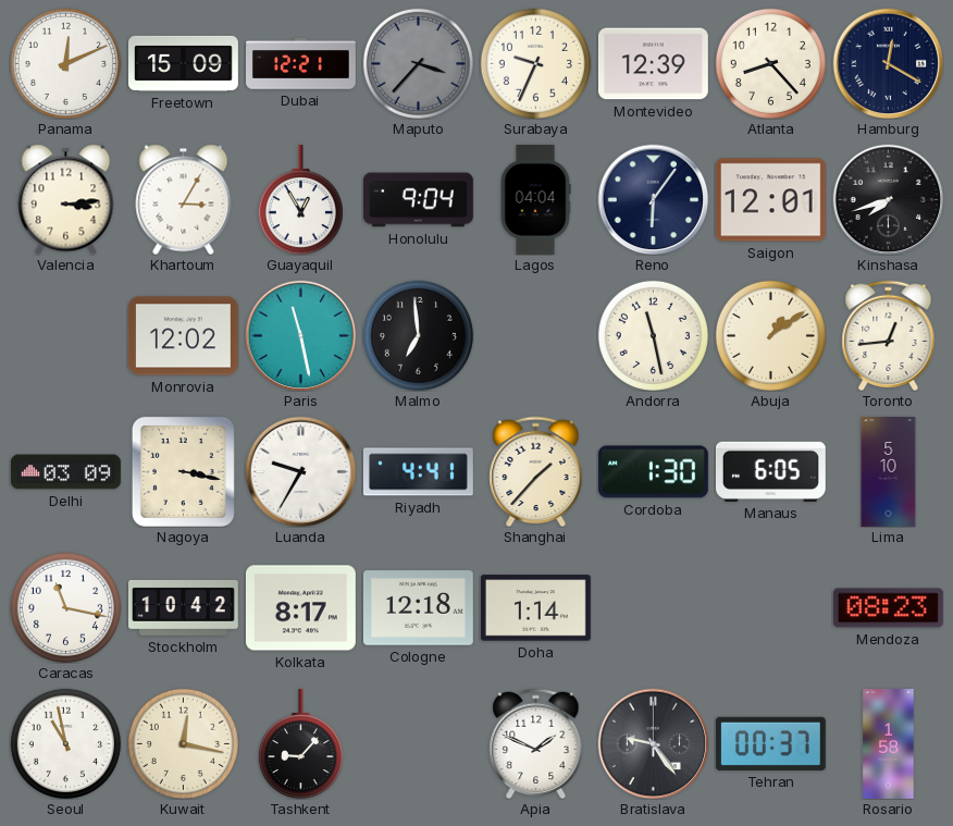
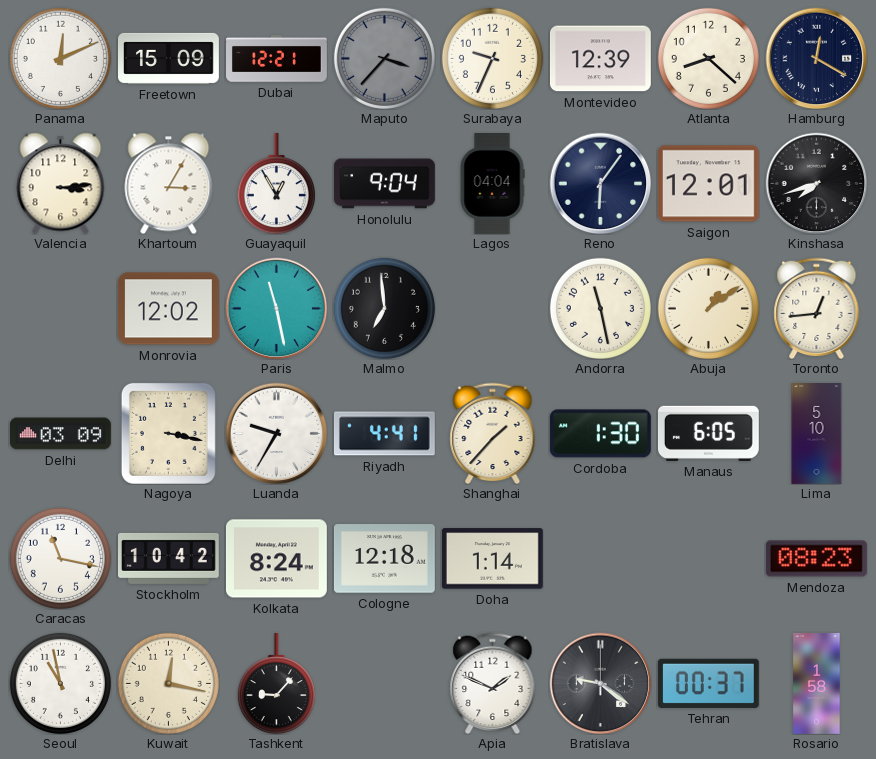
Atlanta: 8:23 -> 8:22 (708, 58)
Kolkata: 8:17 -> 8:24 (276, 559)
Bratislava: 9:24 -> 9:21 (600, 683)
